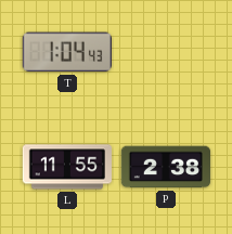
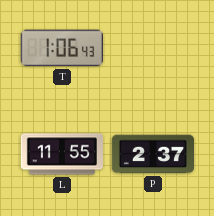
T: 1:04 -> 1:06 (62, 48)
P: 2:38 -> 2:37 (152, 154)
